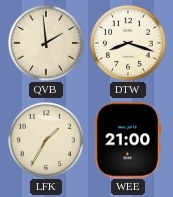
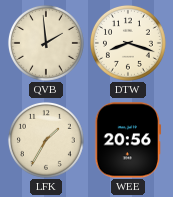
WEE: 21:00 -> 20:56 (128, 140)
